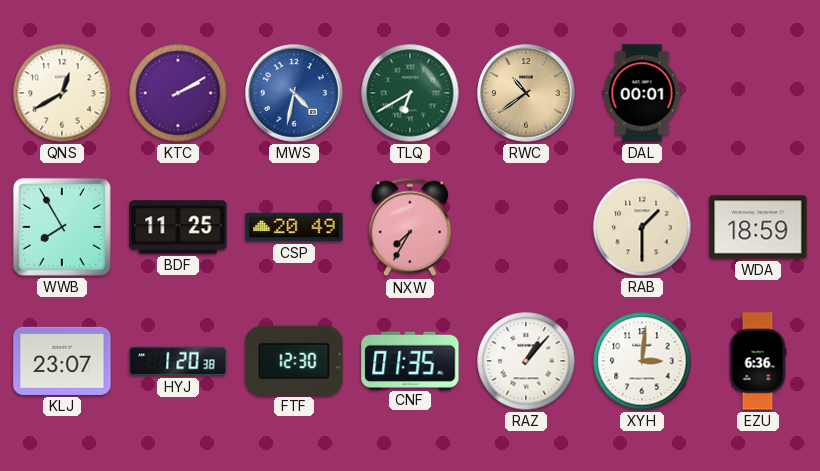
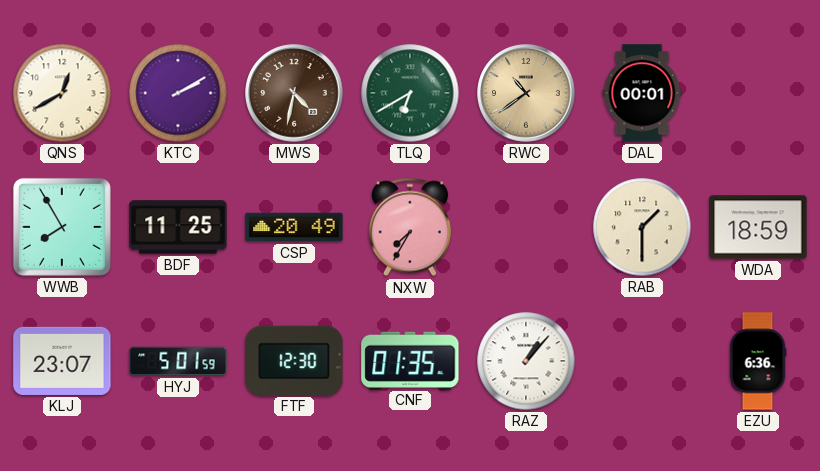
MWS dial: blue -> brown (294, 93)
HYJ: 1:20 -> 5:01 (178, 361)
XYH: 3:01 -> none (642, 361)
